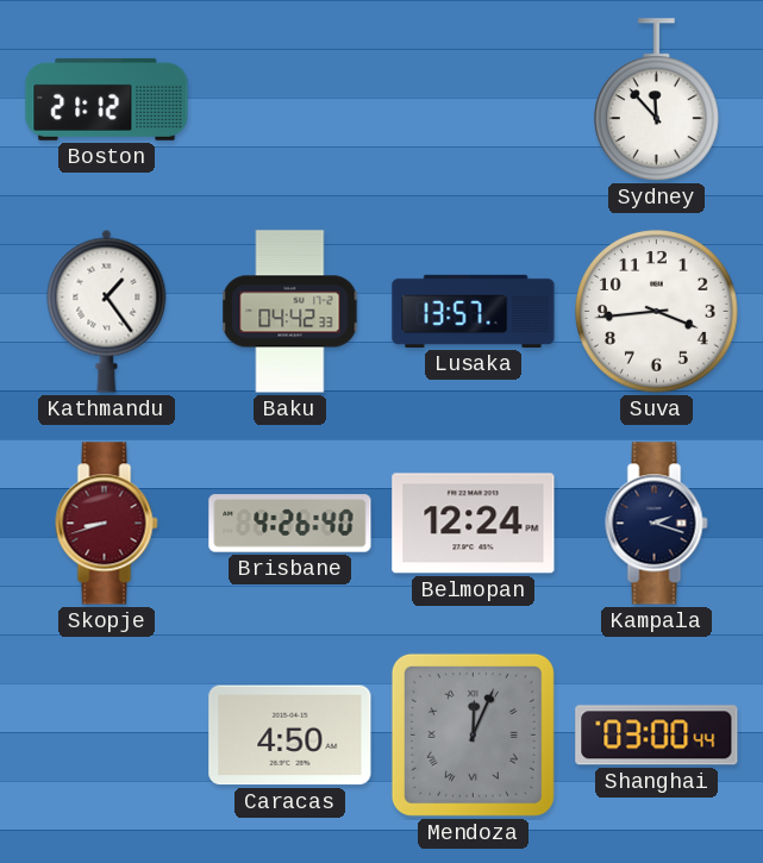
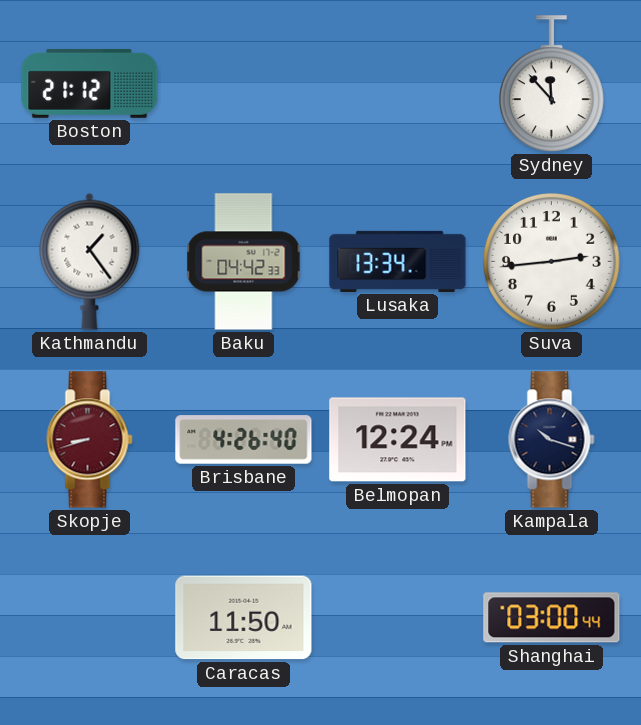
Lusaka: 13:57 -> 13:34 (398, 261)
Suva: 3:44 -> 2:44 (552, 262)
Kampala: 2:18 -> 10:18 (552, 440)
Caracas: 4:50 -> 11:50 (244, 618)
Mendoza: 12:04 -> none (473, 734)
